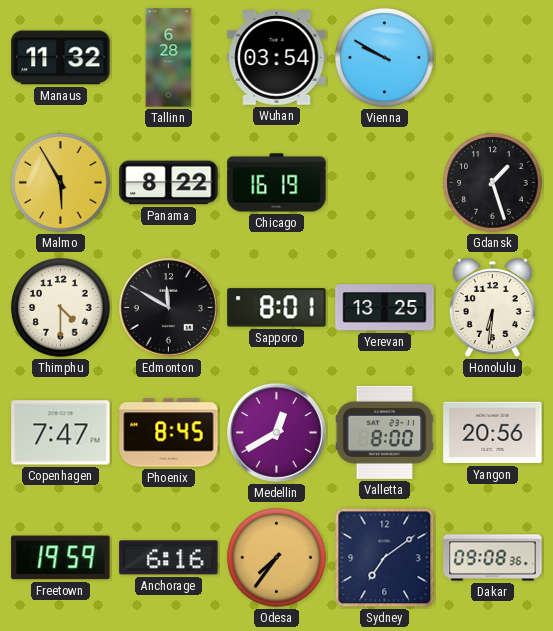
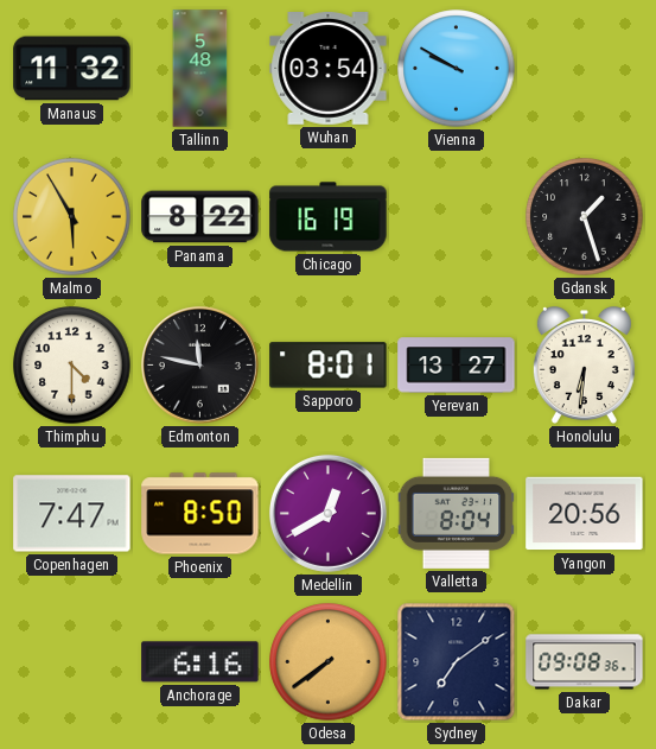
Tallinn: 6:28 -> 5:48 (200, 69)
Edmonton: 11:50 -> 11:47 (199, 364)
Yerevan: 13:25 -> 13:27 (457, 366)
Phoenix: 8:45 -> 8:50 (200, 514)
Valletta: 8:00 -> 8:04 (457, 513)
Freetown: 19:59 -> none (61, 558)
Odesa: 7:36 -> 7:39 (329, 662)
